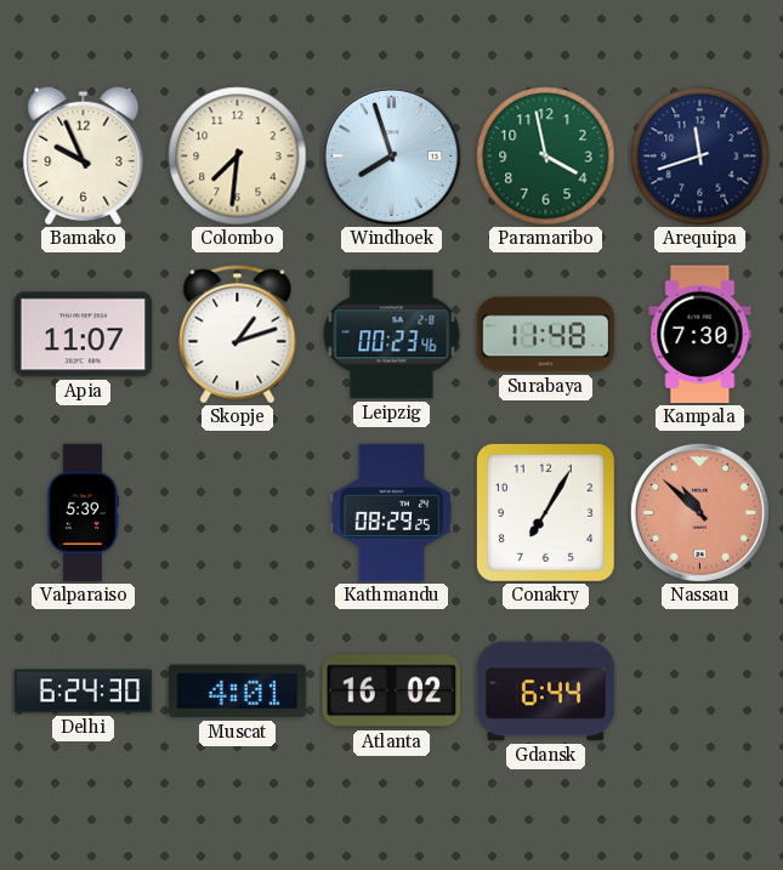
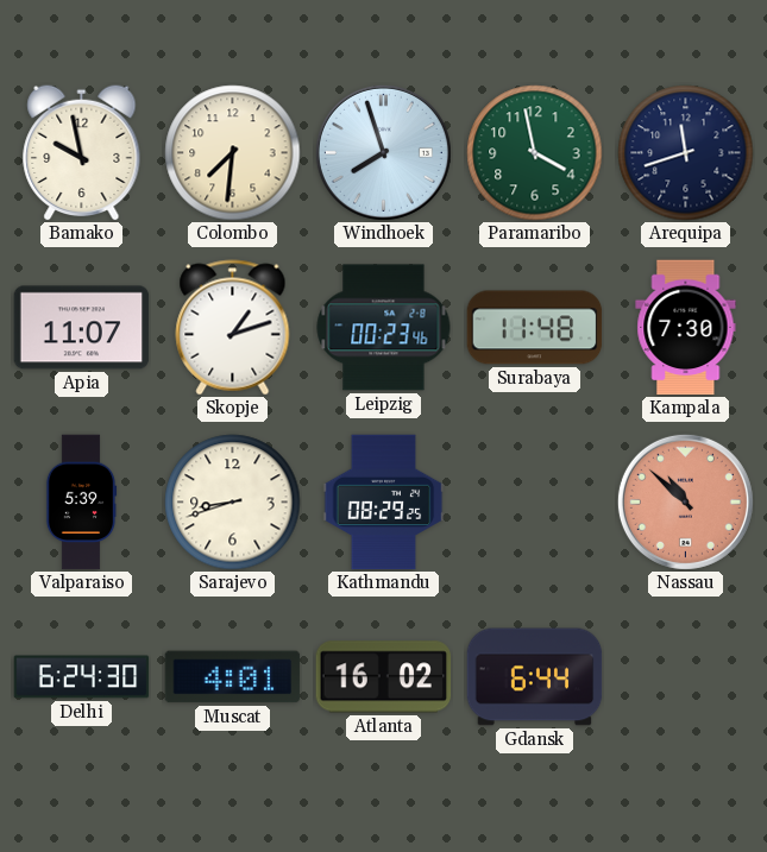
Bamako: 9:56 -> 9:58 (82, 152)
Sarajevo: none -> 8:42 (233, 503)
Conakry: 7:05 -> none (545, 512)
